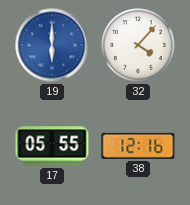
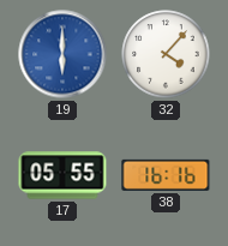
38: 12:16 -> 16:16 (166, 175)
